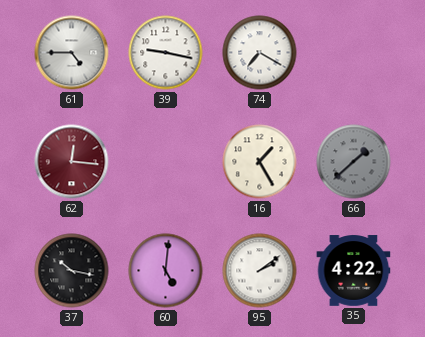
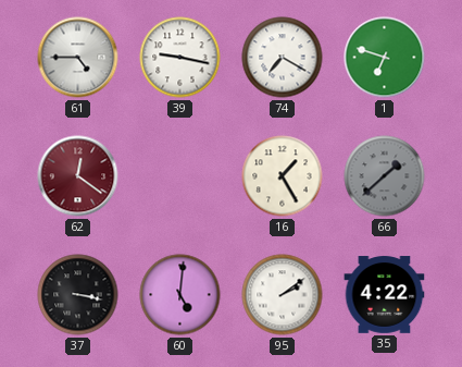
1: none -> 6:48 (385, 58)
62: 12:16 -> 12:21 (78, 176)
37: 10:17 -> 3:17 (78, 295)
